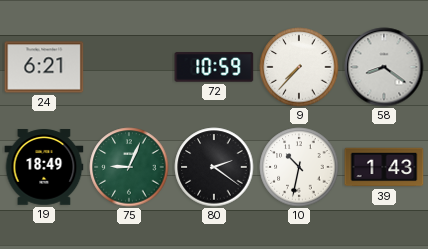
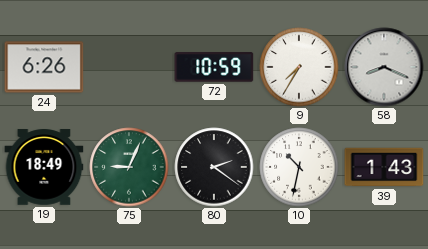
24: 6:21 -> 6:26 (44, 67)
9: 7:37 -> 7:35 (299, 67)
58: 8:21 -> 8:19 (384, 67)
